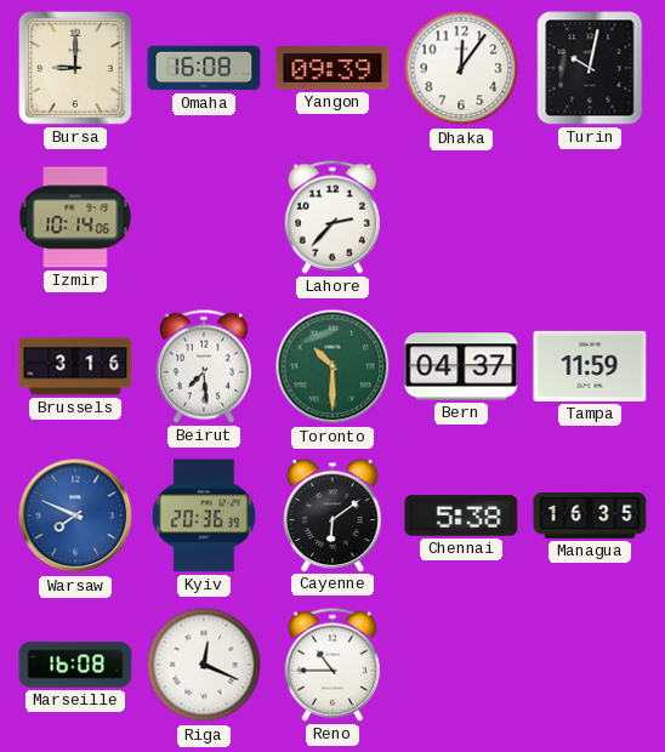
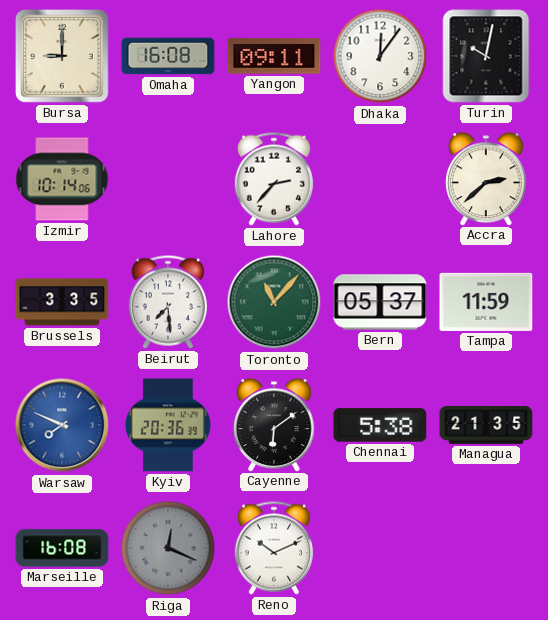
Yangon: 09:39 -> 09:11 (274, 56)
Accra: none -> 2:38 (486, 179)
Brussels: 3:16 -> 3:35 (62, 302)
Toronto: 10:30 -> 11:07 (274, 302)
Bern: 04:37 -> 05:37 (380, 302)
Managua: 16:35 -> 21:35 (486, 426)
Riga dial: white -> grey (168, 548)
Reno: 10:45 -> 10:11 (274, 548)
